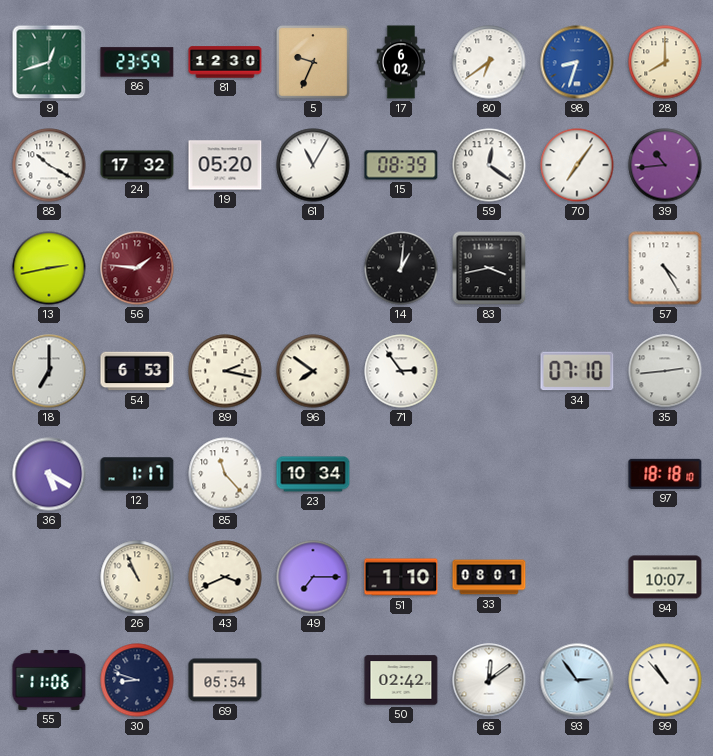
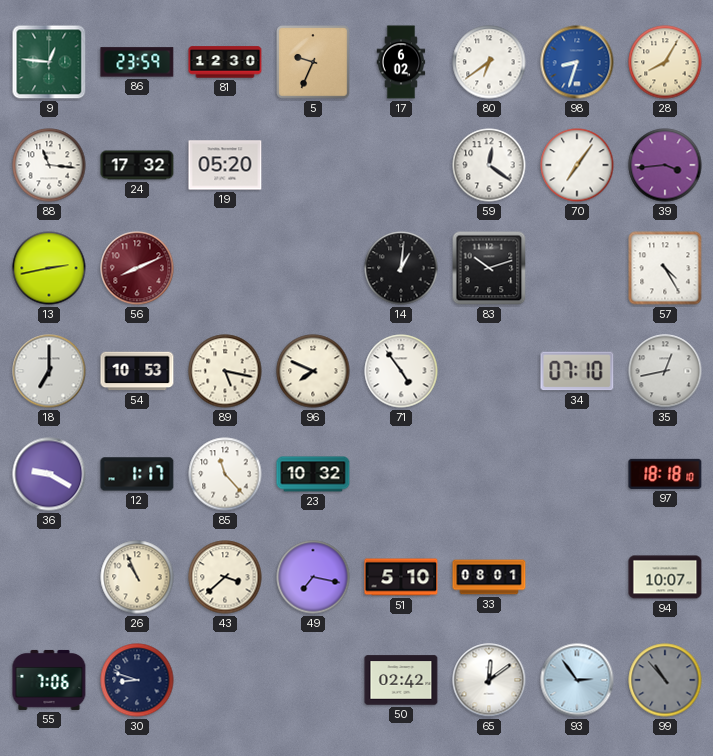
9: 12:42 -> 12:46 (49, 62)
28: 8:00 -> 8:05 (665, 62)
88: 10:20 -> 11:16 (49, 165)
61: 11:05 -> none (313, 165)
15: 08:39 -> none (401, 165)
39: 10:44 -> 3:44 (665, 165)
56: 1:46 -> 8:11 (137, 268)
83: 3:43 -> 10:12 (489, 268)
54: 6:53 -> 10:53 (137, 371)
89: 2:17 -> 5:17 (225, 371)
96: 7:51 -> 7:49 (313, 371)
71: 2:54 -> 4:54 (401, 371)
35: 2:44 -> 12:43 (665, 371)
36: 5:20 -> 9:20 (49, 474)
23: 10:34 -> 10:32 (313, 474)
43: 3:41 -> 3:38 (225, 577)
49: 7:15 -> 7:17 (313, 577)
51: 1:10 -> 5:10 (401, 577)
55: 11:06 -> 7:06 (49, 680)
69: 05:54 -> none (225, 680)
99 dial: white -> grey (665, 680)
